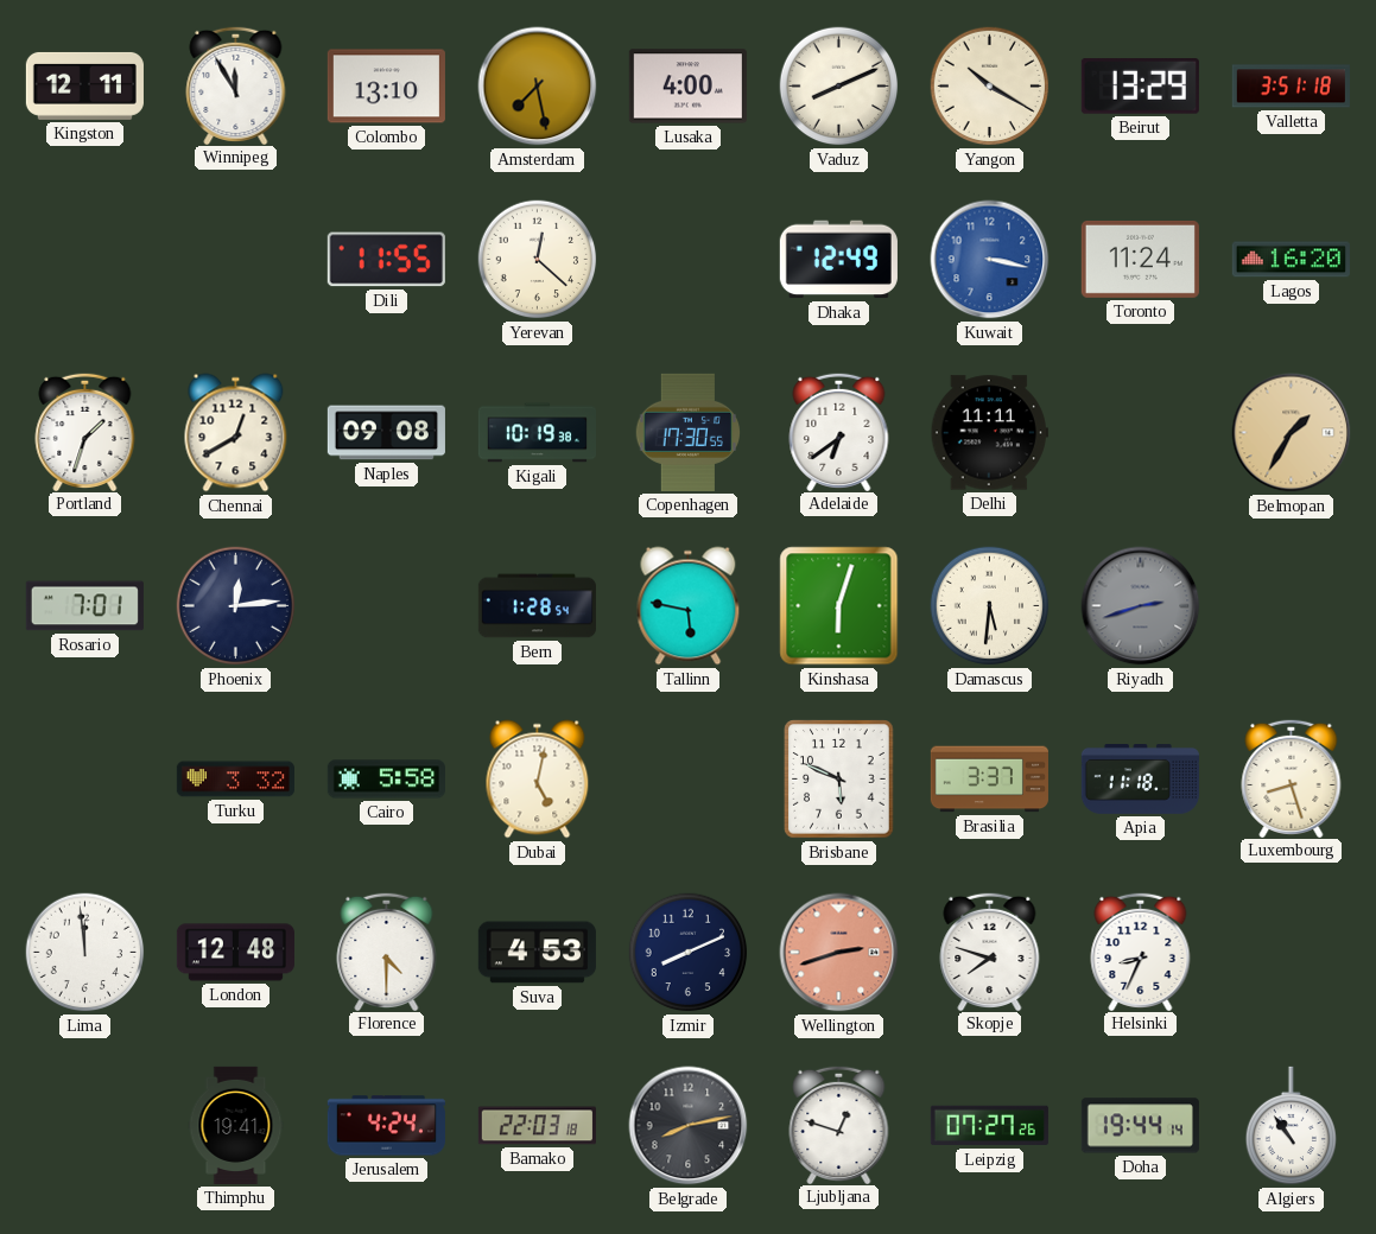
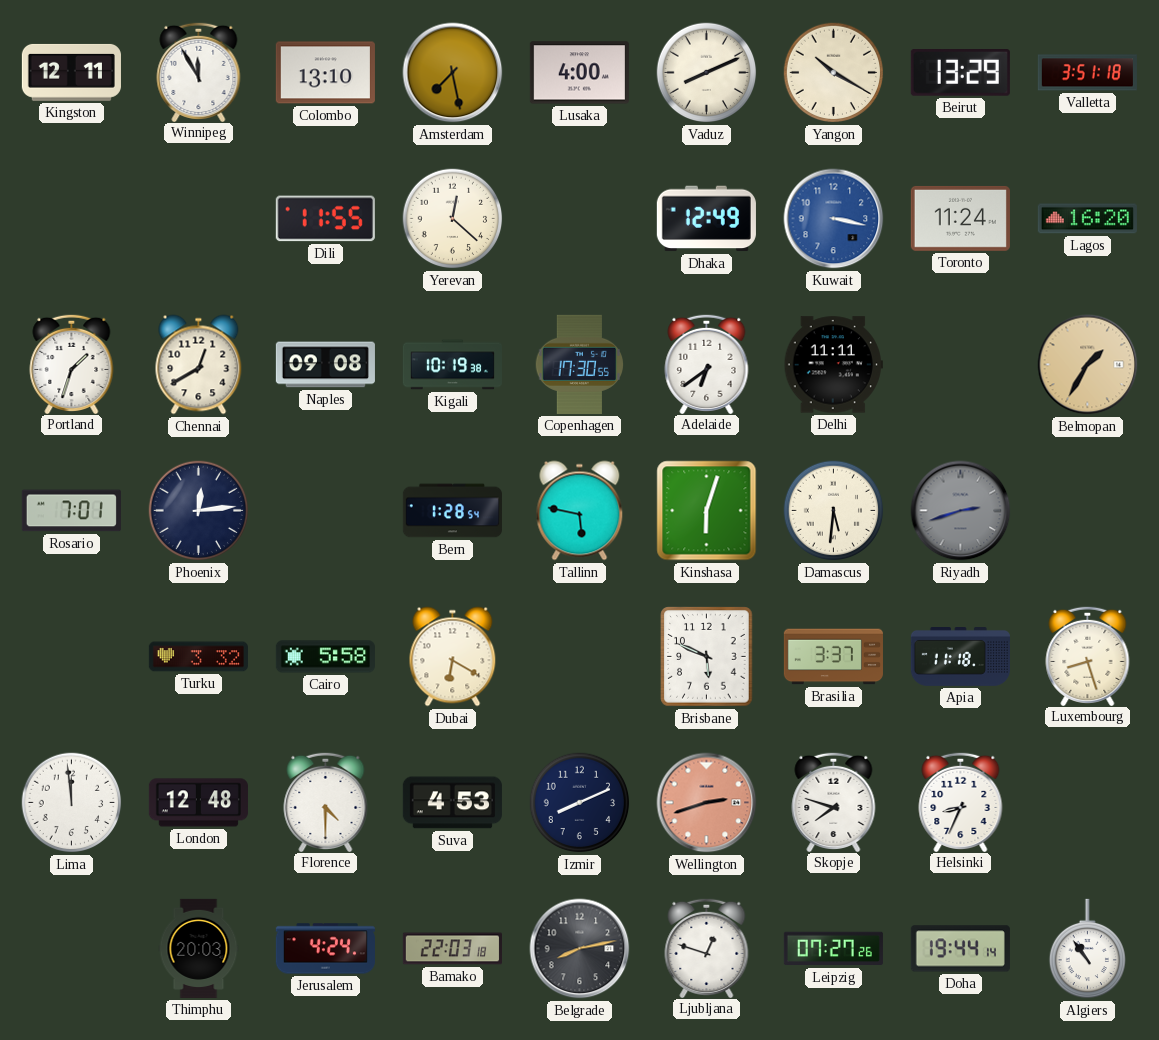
Dubai: 5:02 -> 6:20 (453, 657)
Thimphu: 19:41 -> 20:03 (199, 948)
